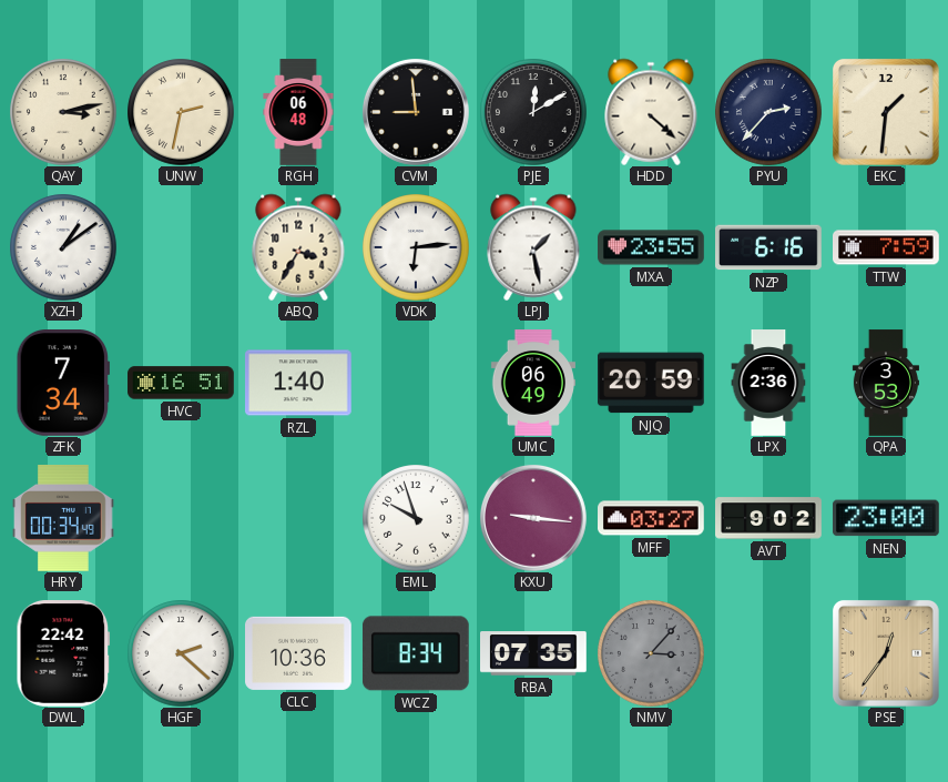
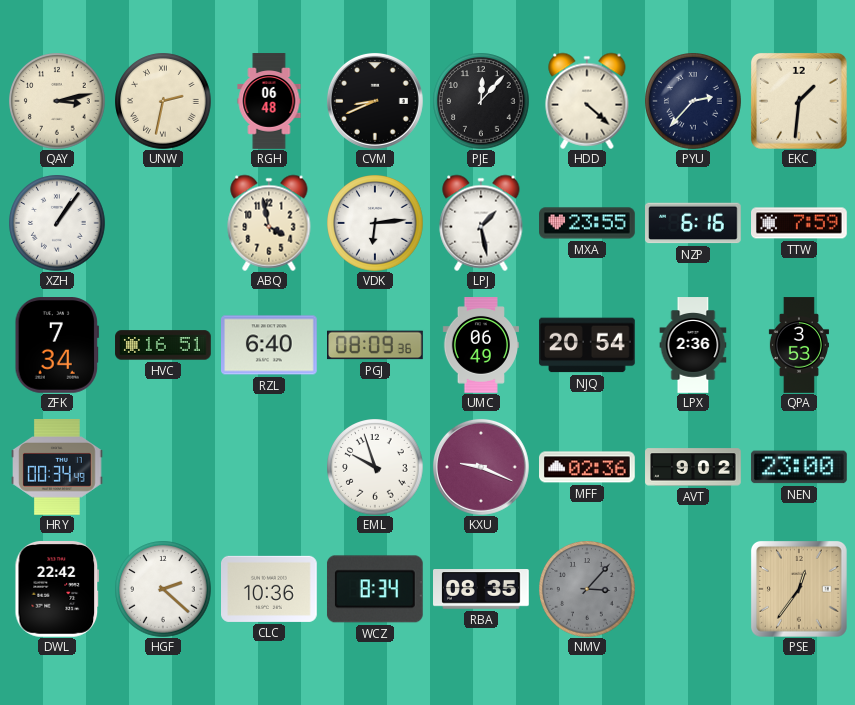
CVM: 8:59 -> 8:41 (375, 101)
PJE: 12:10 -> 12:07 (481, 101)
XZH: 1:09 -> 1:06 (57, 223)
ABQ: 3:35 -> 3:58 (269, 223)
RZL: 1:40 -> 6:40 (270, 345)
PGJ: none -> 08:09 (376, 345)
NJQ: 20:59 -> 20:54 (588, 345)
KXU: 9:16 -> 9:19 (481, 467)
MFF: 03:27 -> 02:36 (588, 467)
RBA: 07:35 -> 08:35 (482, 589)
